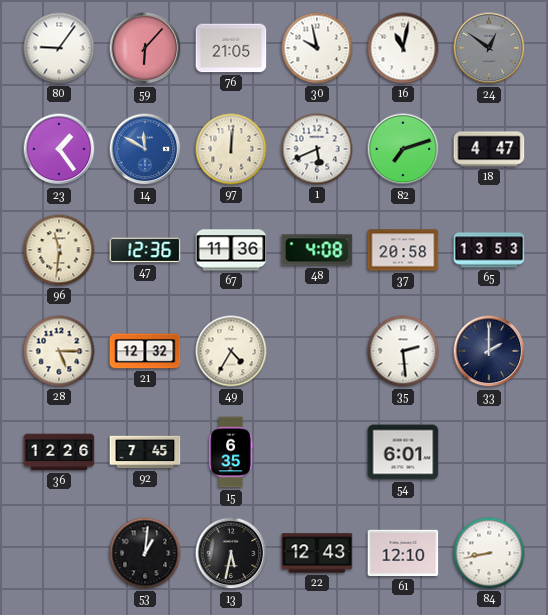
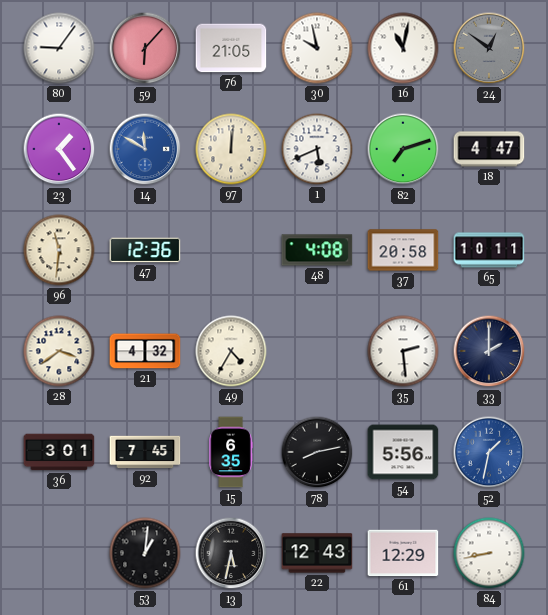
67: 11:36 -> none (231, 250)
65: 13:53 -> 10:11 (489, 250)
28: 5:15 -> 3:39 (59, 351)
21: 12:32 -> 4:32 (145, 351)
36: 12:26 -> 3:01 (59, 452)
78: none -> 8:13 (317, 452)
54: 6:01 -> 5:56 (403, 452)
52: none -> 1:32 (489, 452)
61: 12:10 -> 12:29 (403, 553)
